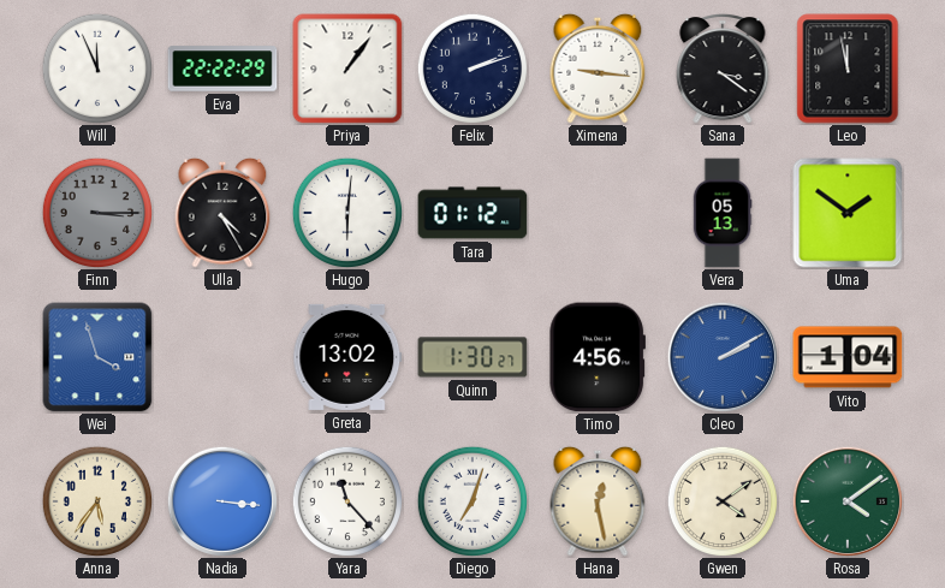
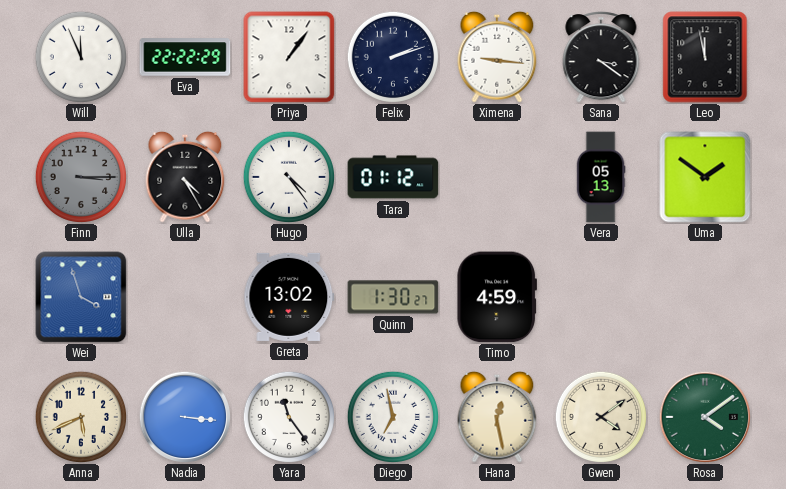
Hugo: 6:01 -> 4:24 (288, 176)
Timo: 4:56 -> 4:59 (496, 297)
Cleo: 2:10 -> none (721, 356)
Vito: 1:04 -> none (848, 357)
Anna: 5:36 -> 5:41 (80, 416)
Yara: 11:23 -> 11:24 (288, 416)
Diego: 7:03 -> 6:58 (392, 416)
